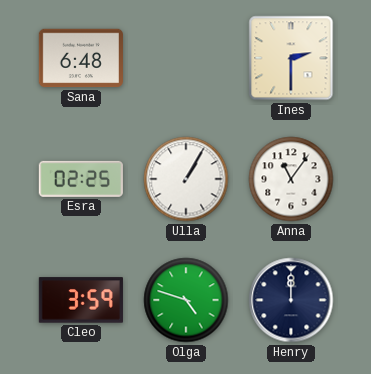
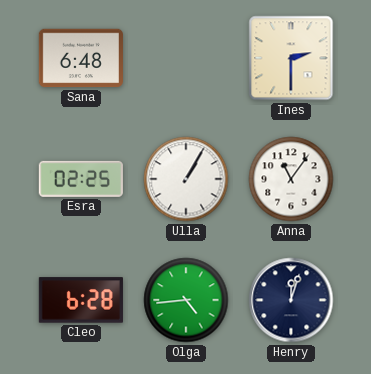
Cleo: 3:59 -> 6:28 (81, 300)
Olga: 4:48 -> 4:44 (186, 300)
Henry: 12:00 -> 12:03 (291, 300)
